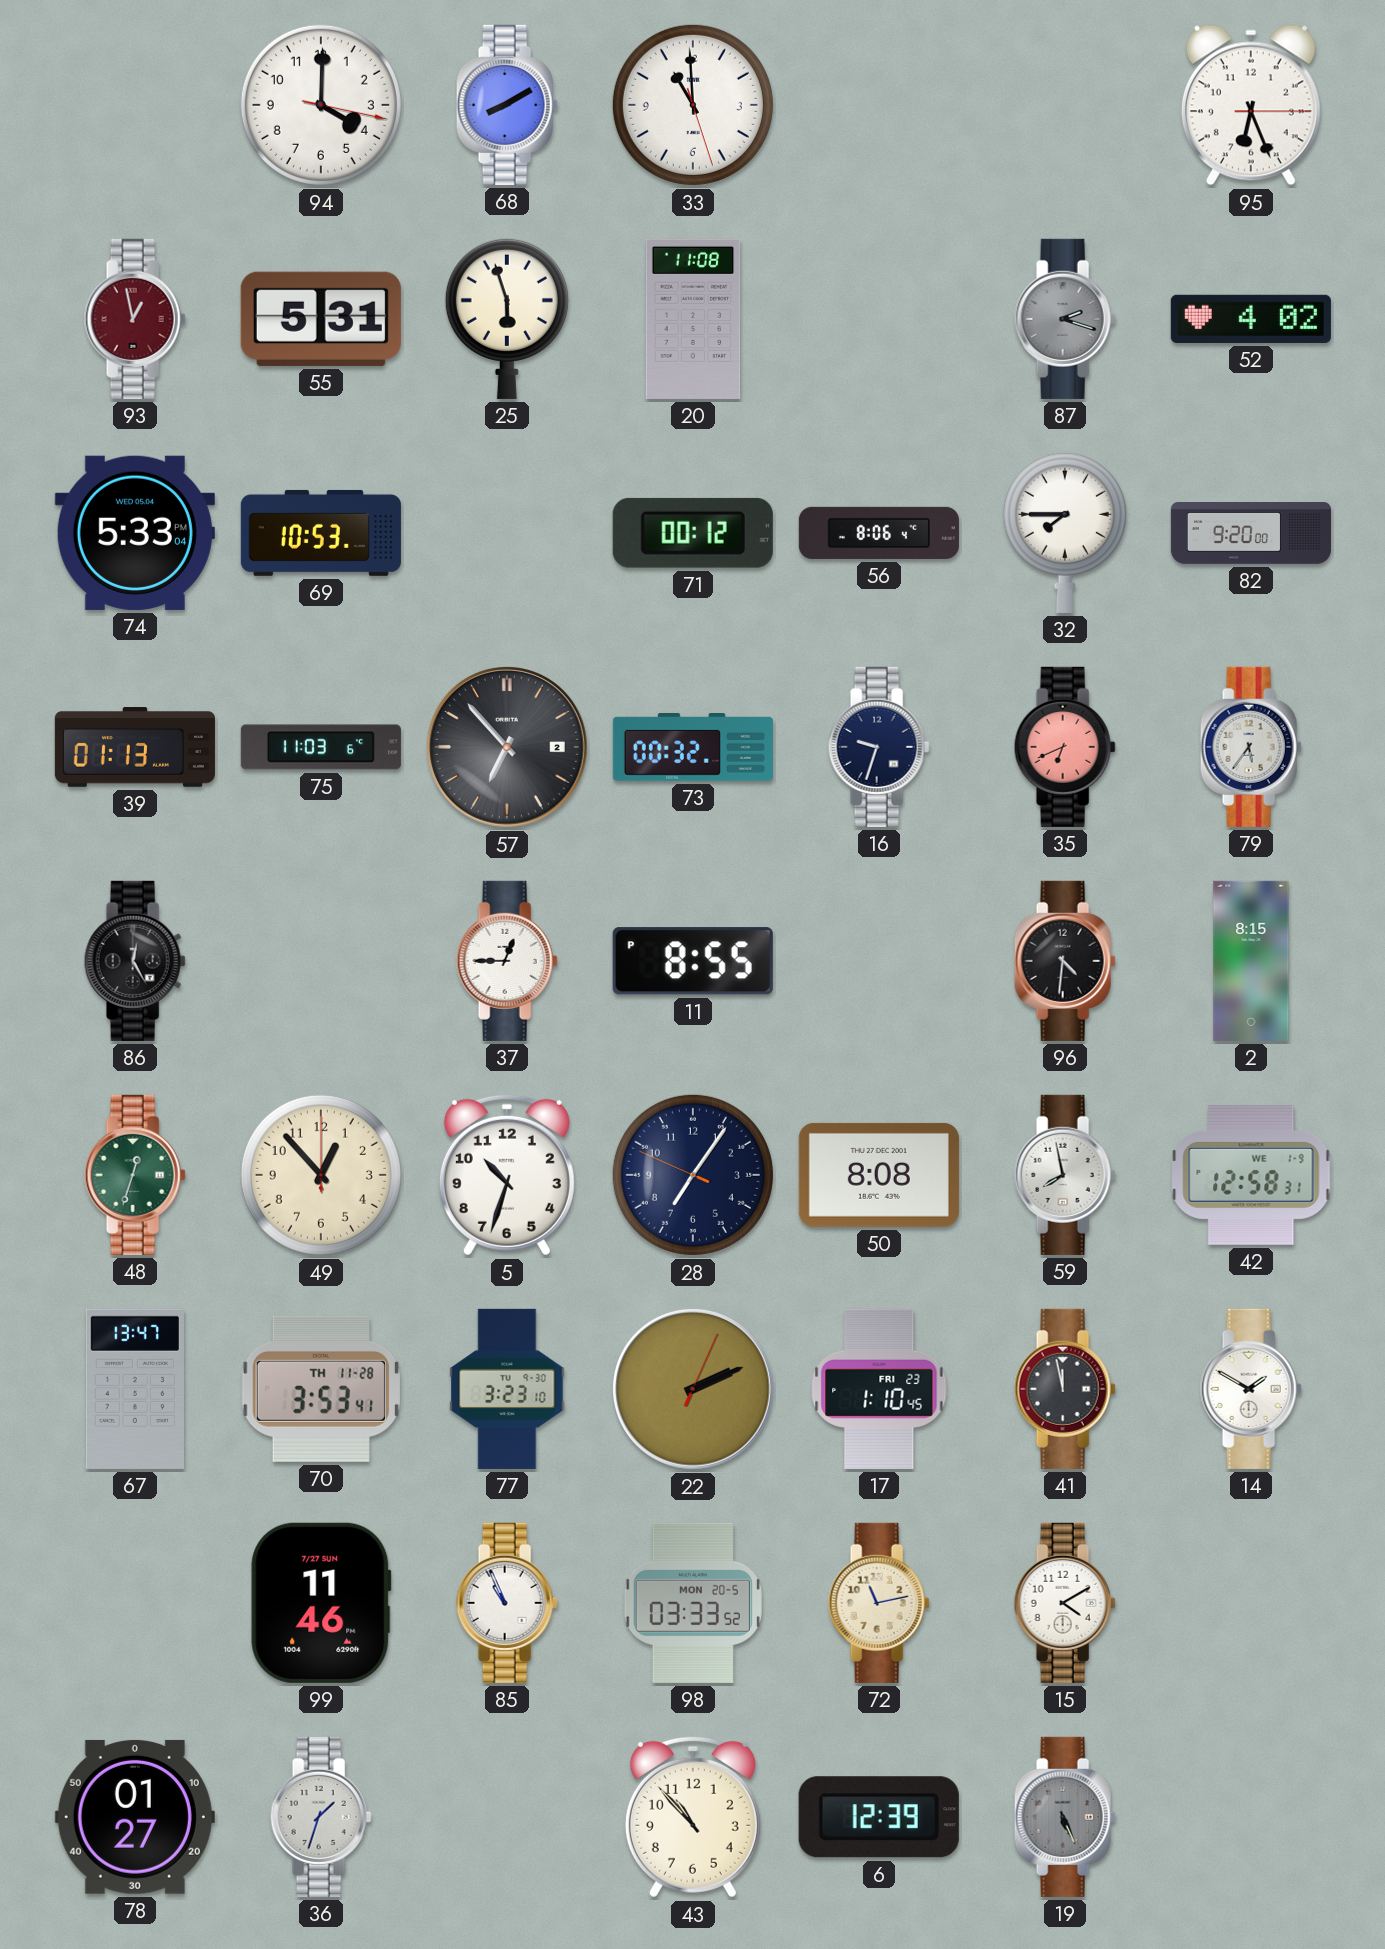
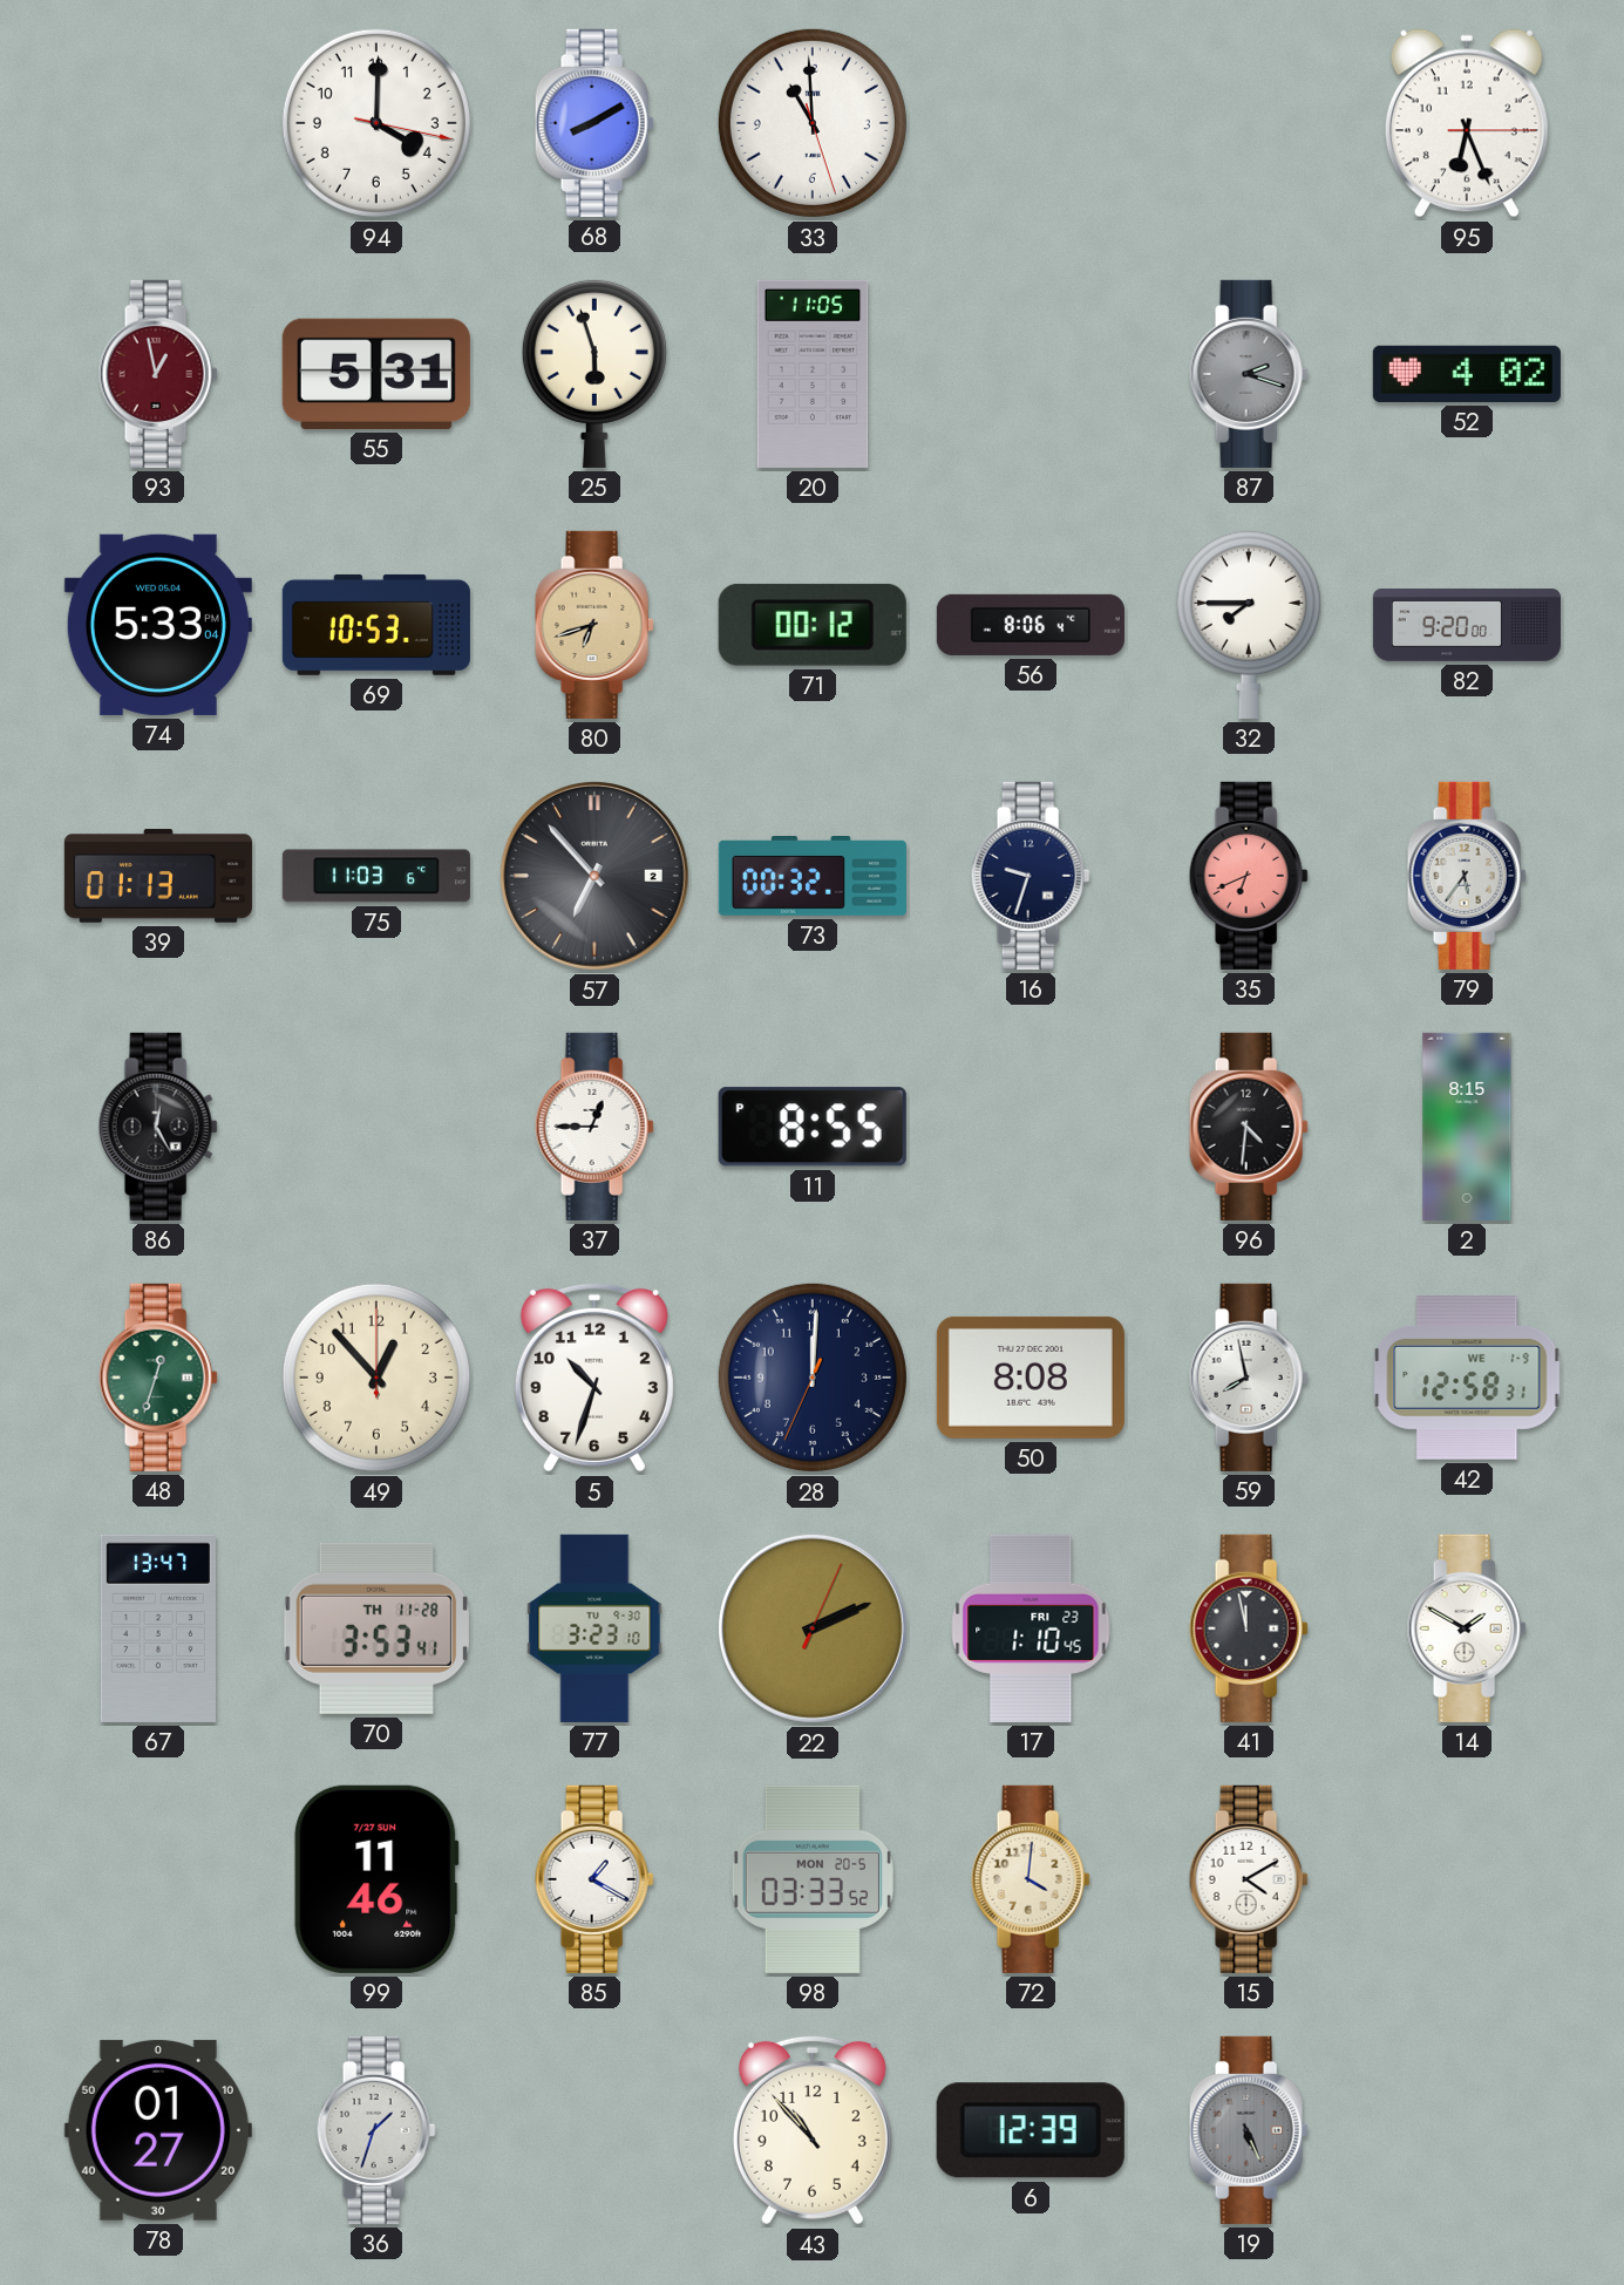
20: 11:08 -> 11:05 (813, 374)
80: none -> 6:42 (594, 625)
28: 7:05 -> 12:00 (813, 1378)
85: 10:56 -> 1:20 (594, 1879)
72: 11:13 -> 4:01 (1031, 1879)
